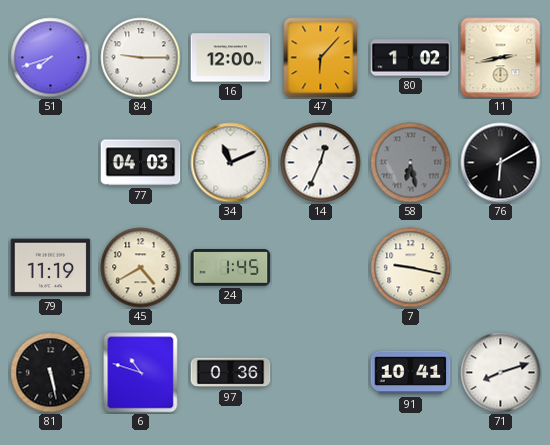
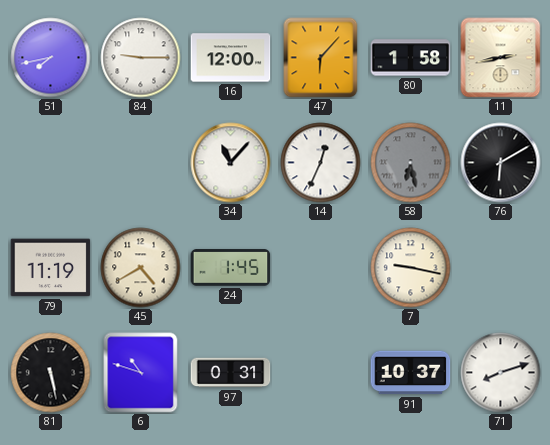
51: 7:42 -> 7:43 (51, 58)
80: 1:02 -> 1:58 (411, 58)
77: 04:03 -> none (141, 163)
34: 11:11 -> 11:07 (231, 163)
97: 0:36 -> 0:31 (231, 373)
91: 10:41 -> 10:37 (411, 373)
